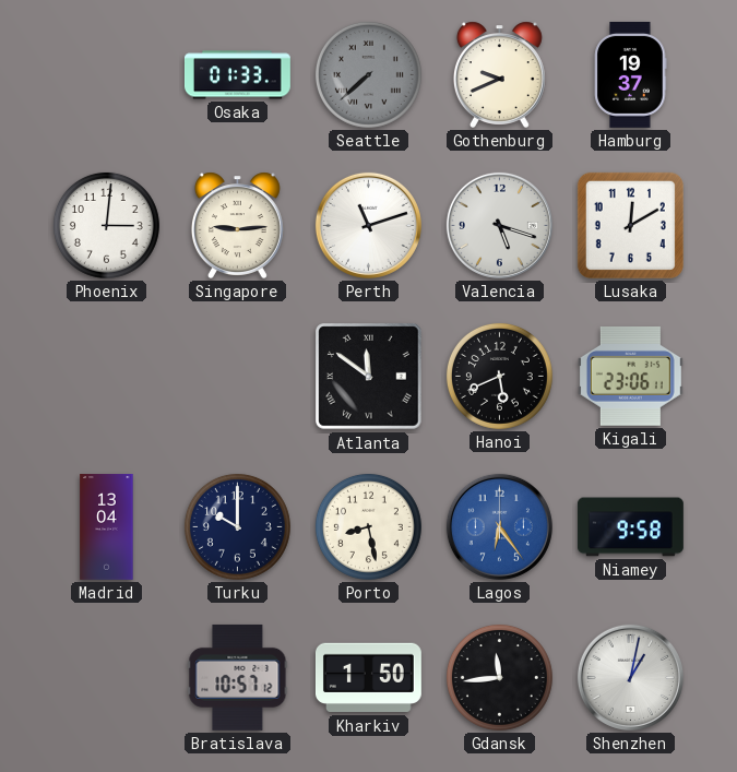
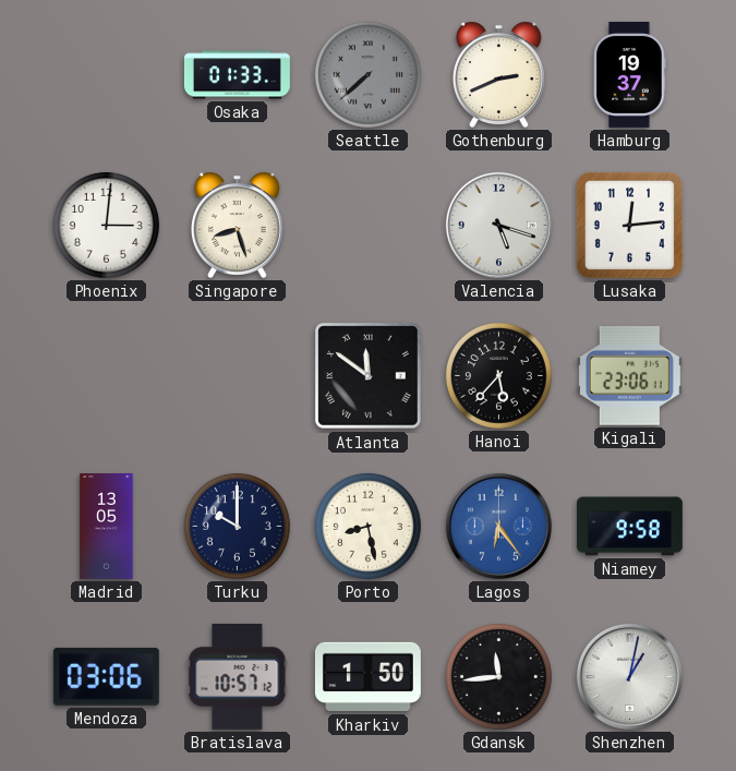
Gothenburg: 9:41 -> 2:41 (498, 74)
Singapore: 9:14 -> 8:27 (237, 225)
Perth: 11:12 -> none (368, 225)
Lusaka: 12:10 -> 12:14 (629, 225)
Hanoi: 5:41 -> 5:37 (498, 375)
Madrid: 13:04 -> 13:05 (107, 527)
Mendoza: none -> 03:06 (106, 676)
